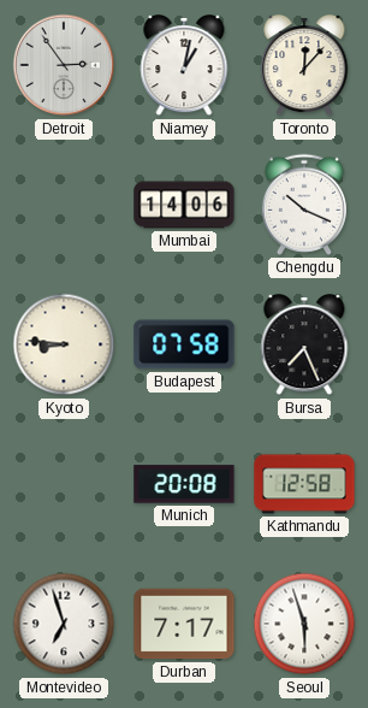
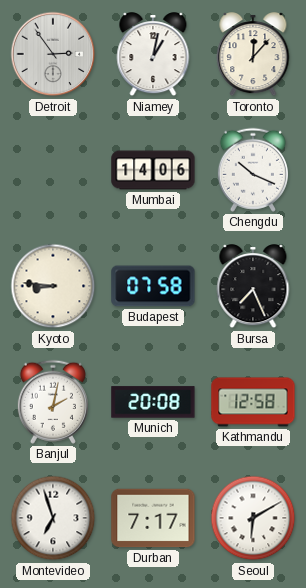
Banjul: none -> 2:02 (53, 402)
Seoul: 5:57 -> 6:10 (253, 518)
